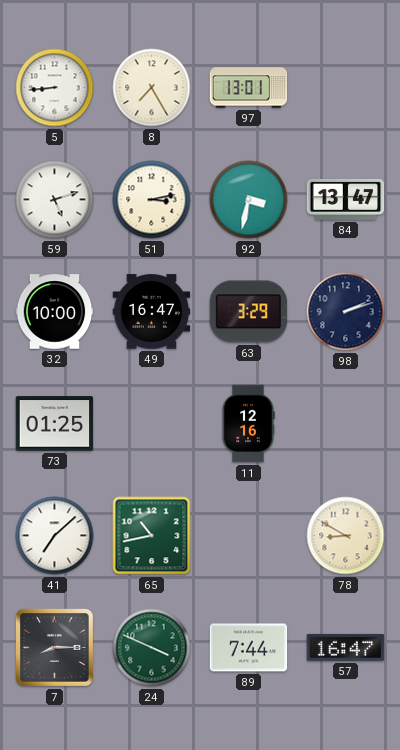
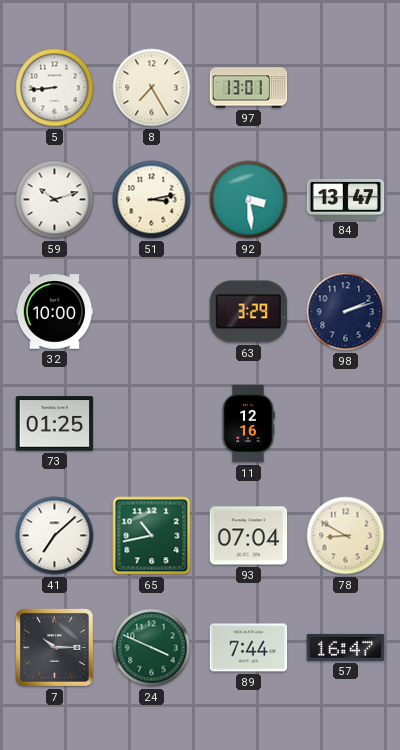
59: 5:12 -> 10:12 (55, 200)
92: 3:32 -> 3:29 (249, 200)
49: 16:47 -> none (152, 312)
93: none -> 07:04 (249, 536)
7: 8:15 -> 10:15 (55, 648)
